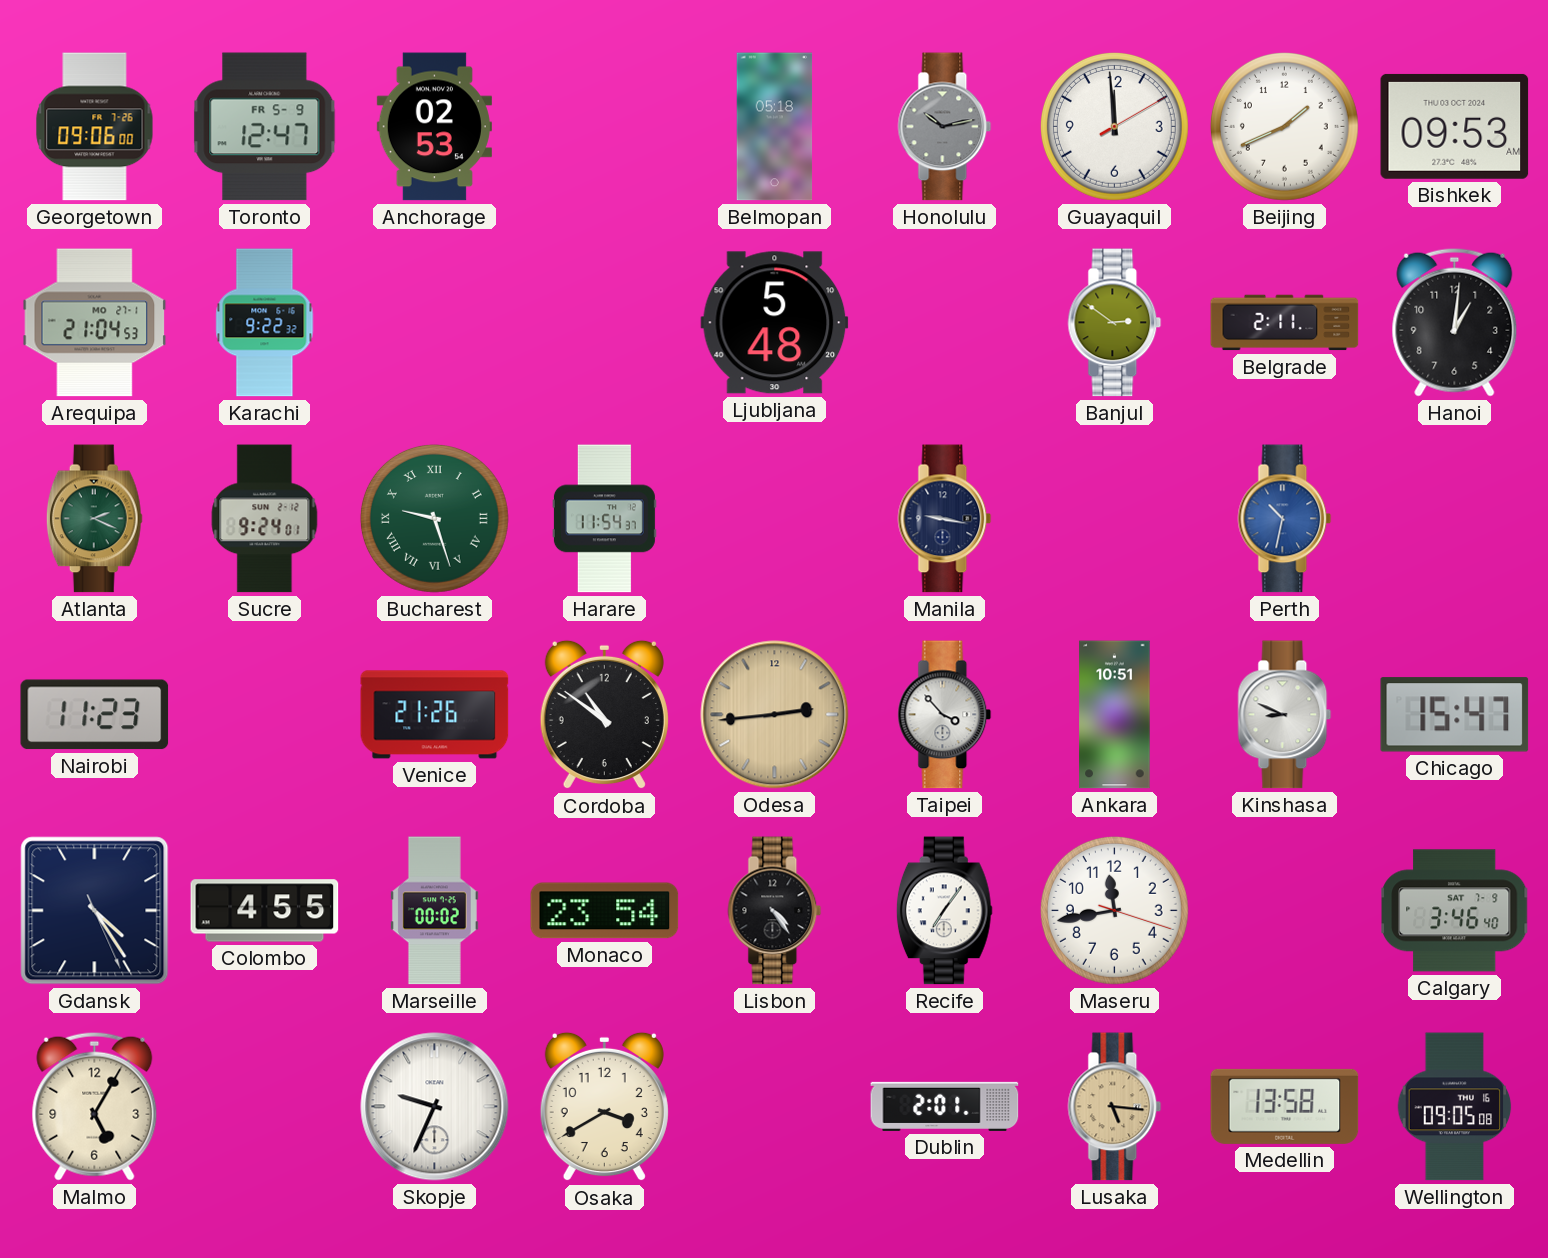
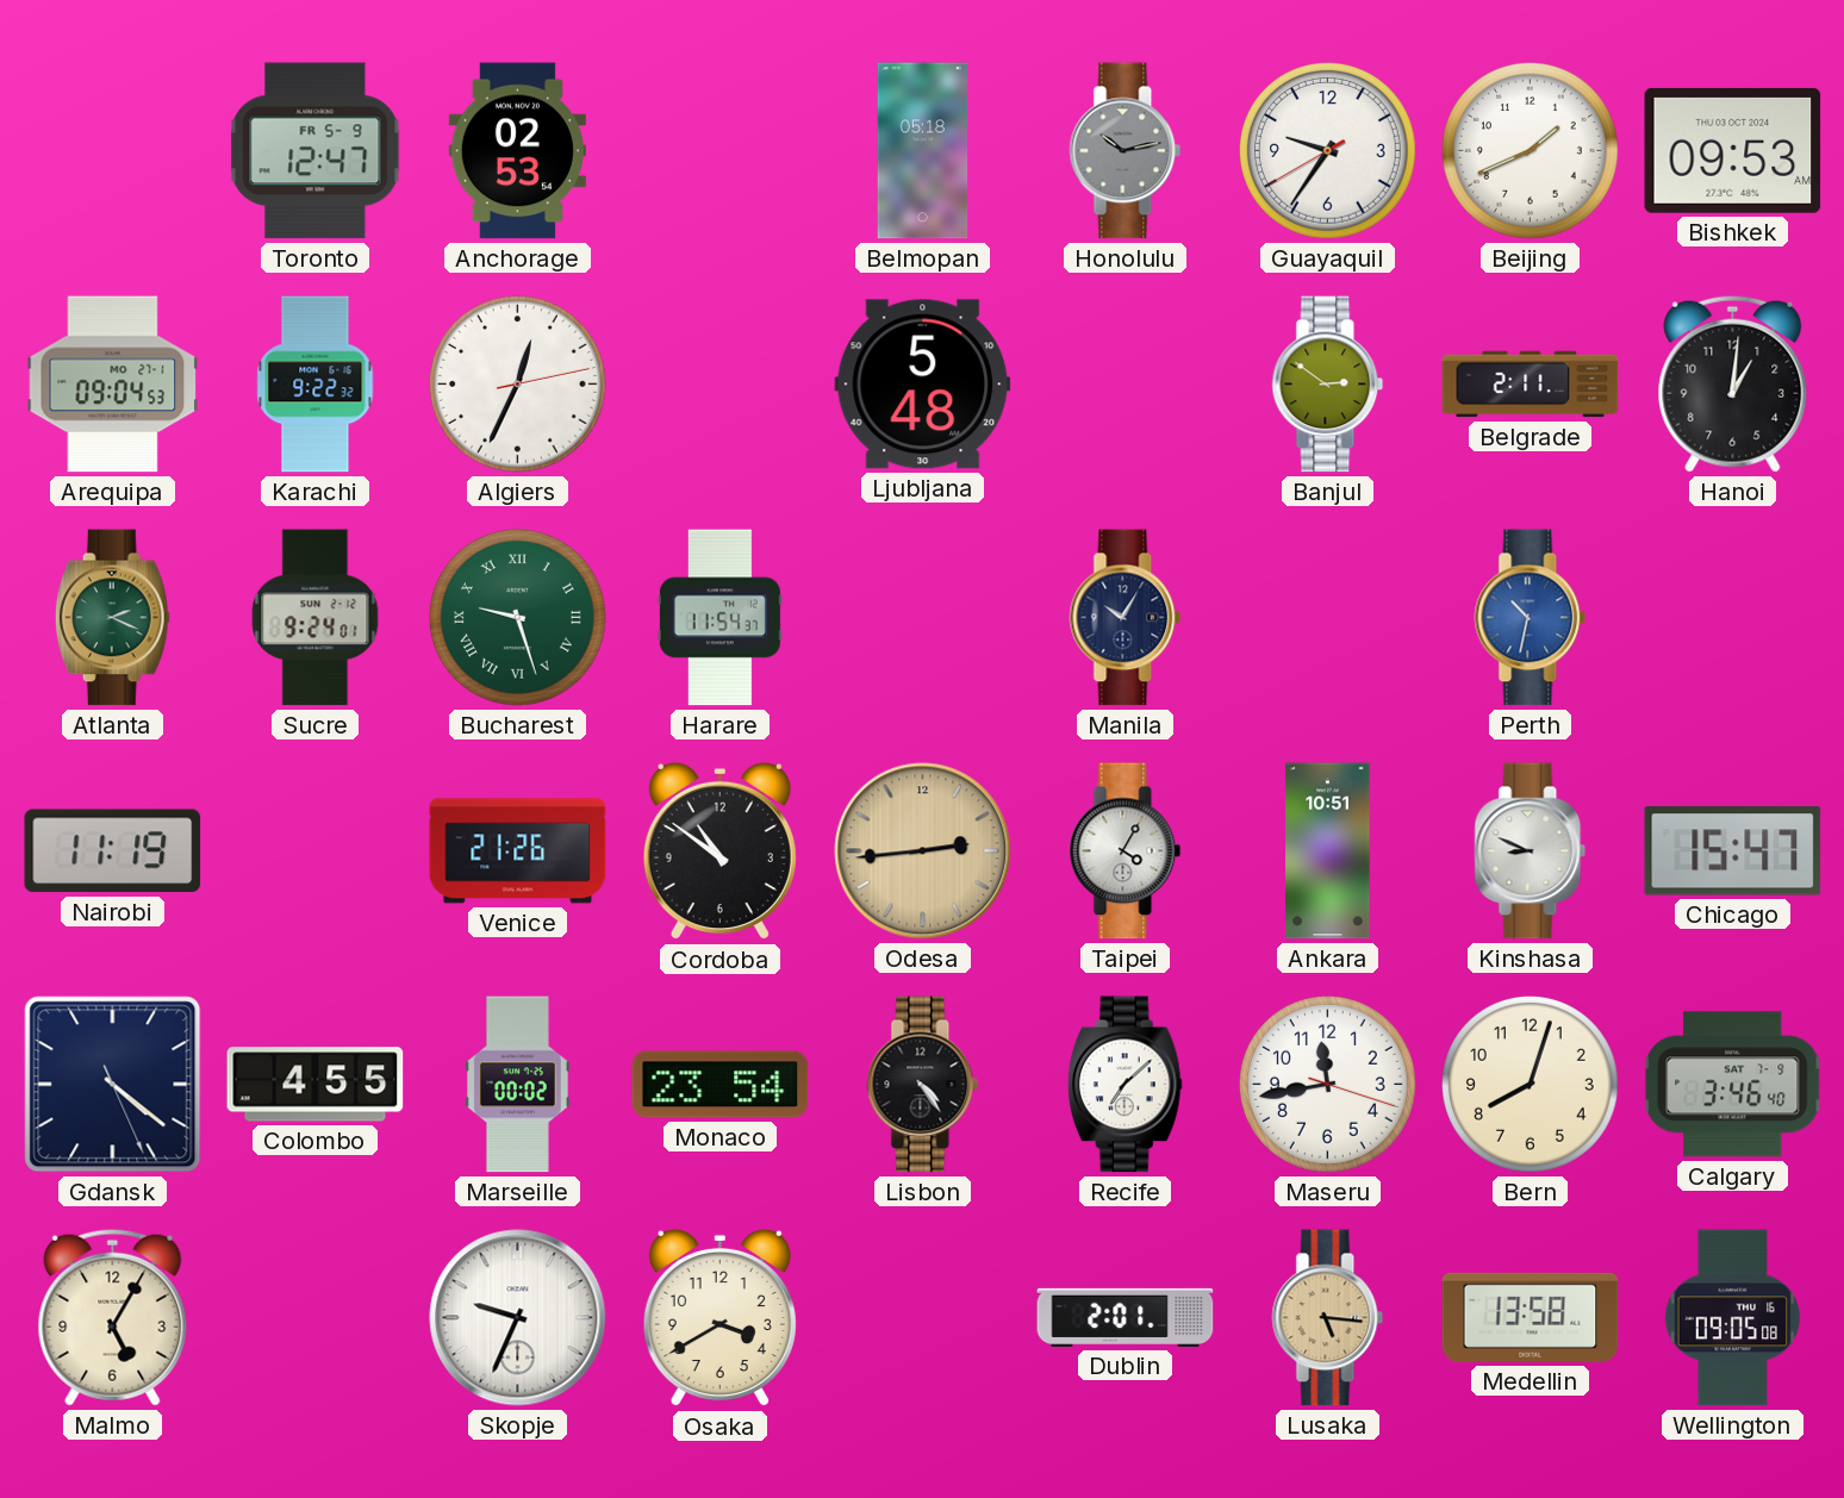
Georgetown: 09:06 -> none (95, 127)
Guayaquil: 11:59 -> 9:35 (1327, 150)
Arequipa: 21:04 -> 09:04 (113, 385)
Algiers: none -> 12:34 (517, 383)
Manila: 9:17 -> 10:05 (1126, 618)
Nairobi: 11:23 -> 11:19 (113, 851)
Taipei: 3:53 -> 4:05 (1126, 851)
Gdansk: 4:24 -> 4:21 (113, 1085)
Recife: 7:06 -> 7:08 (1125, 1085)
Bern: none -> 8:03 (1530, 1084)
